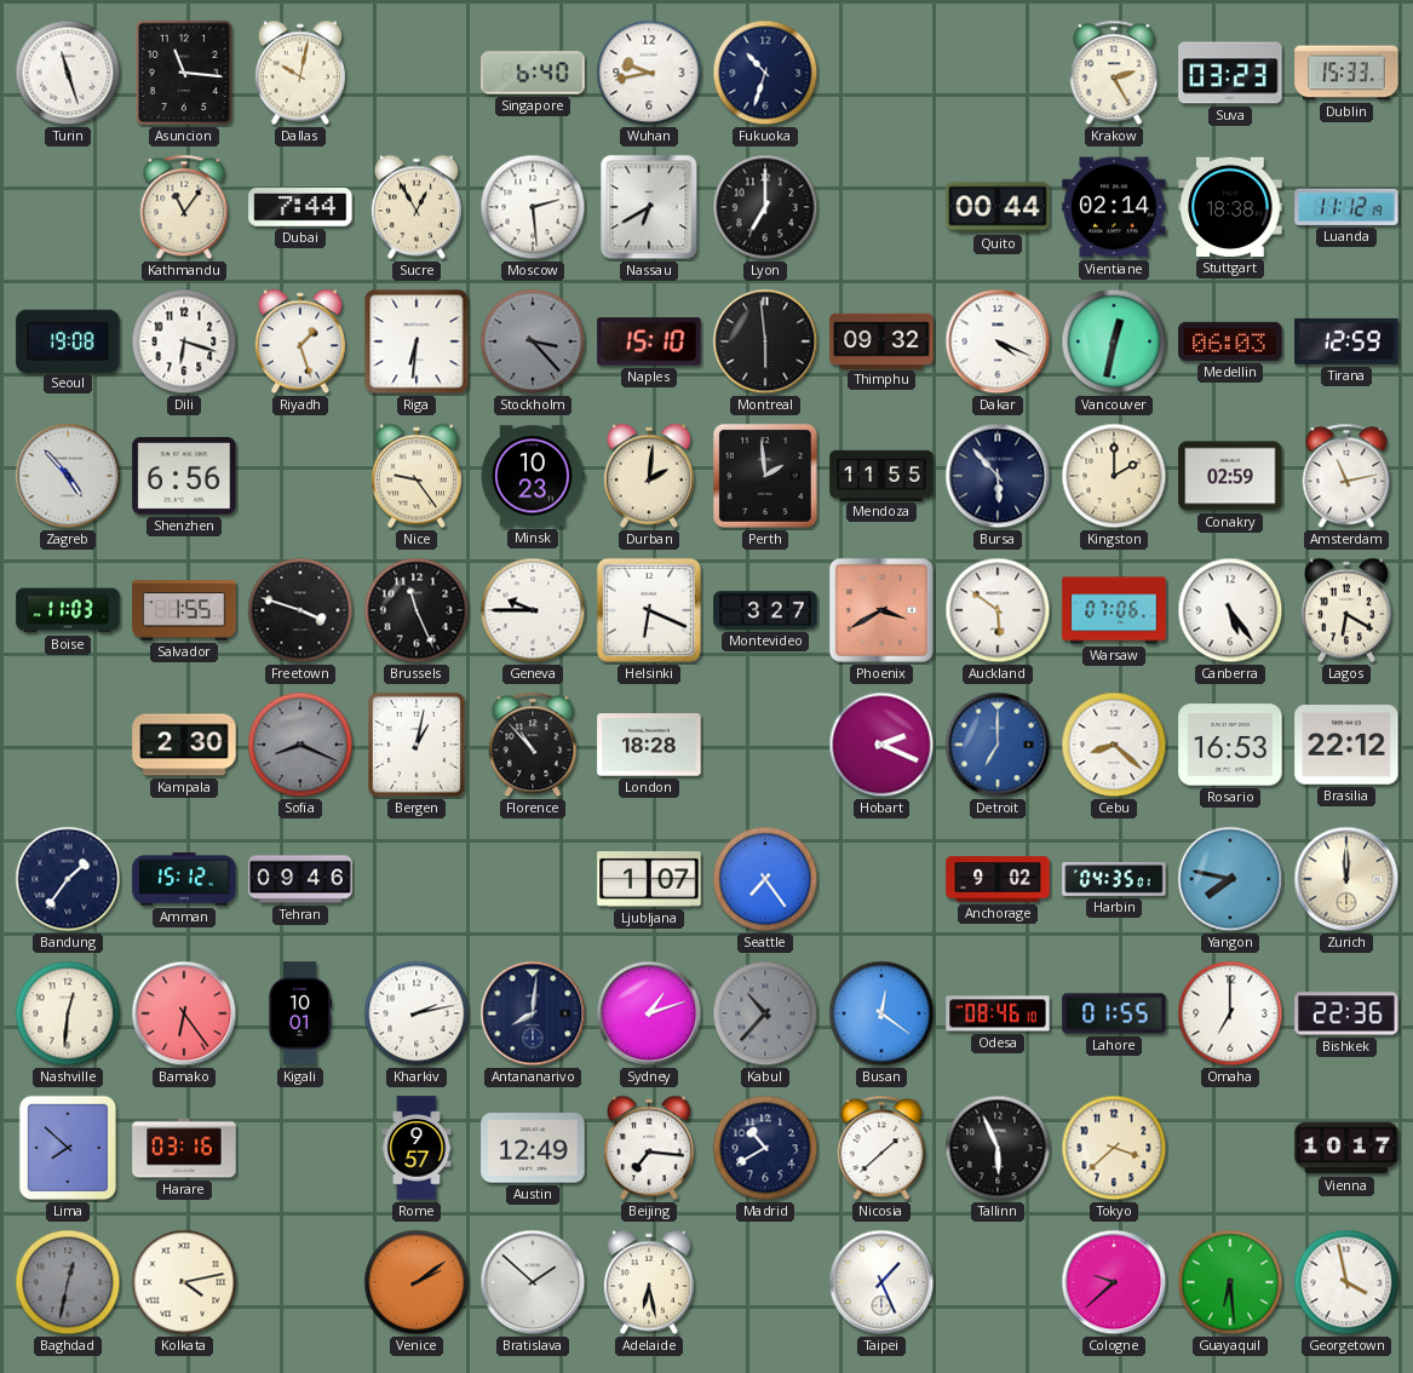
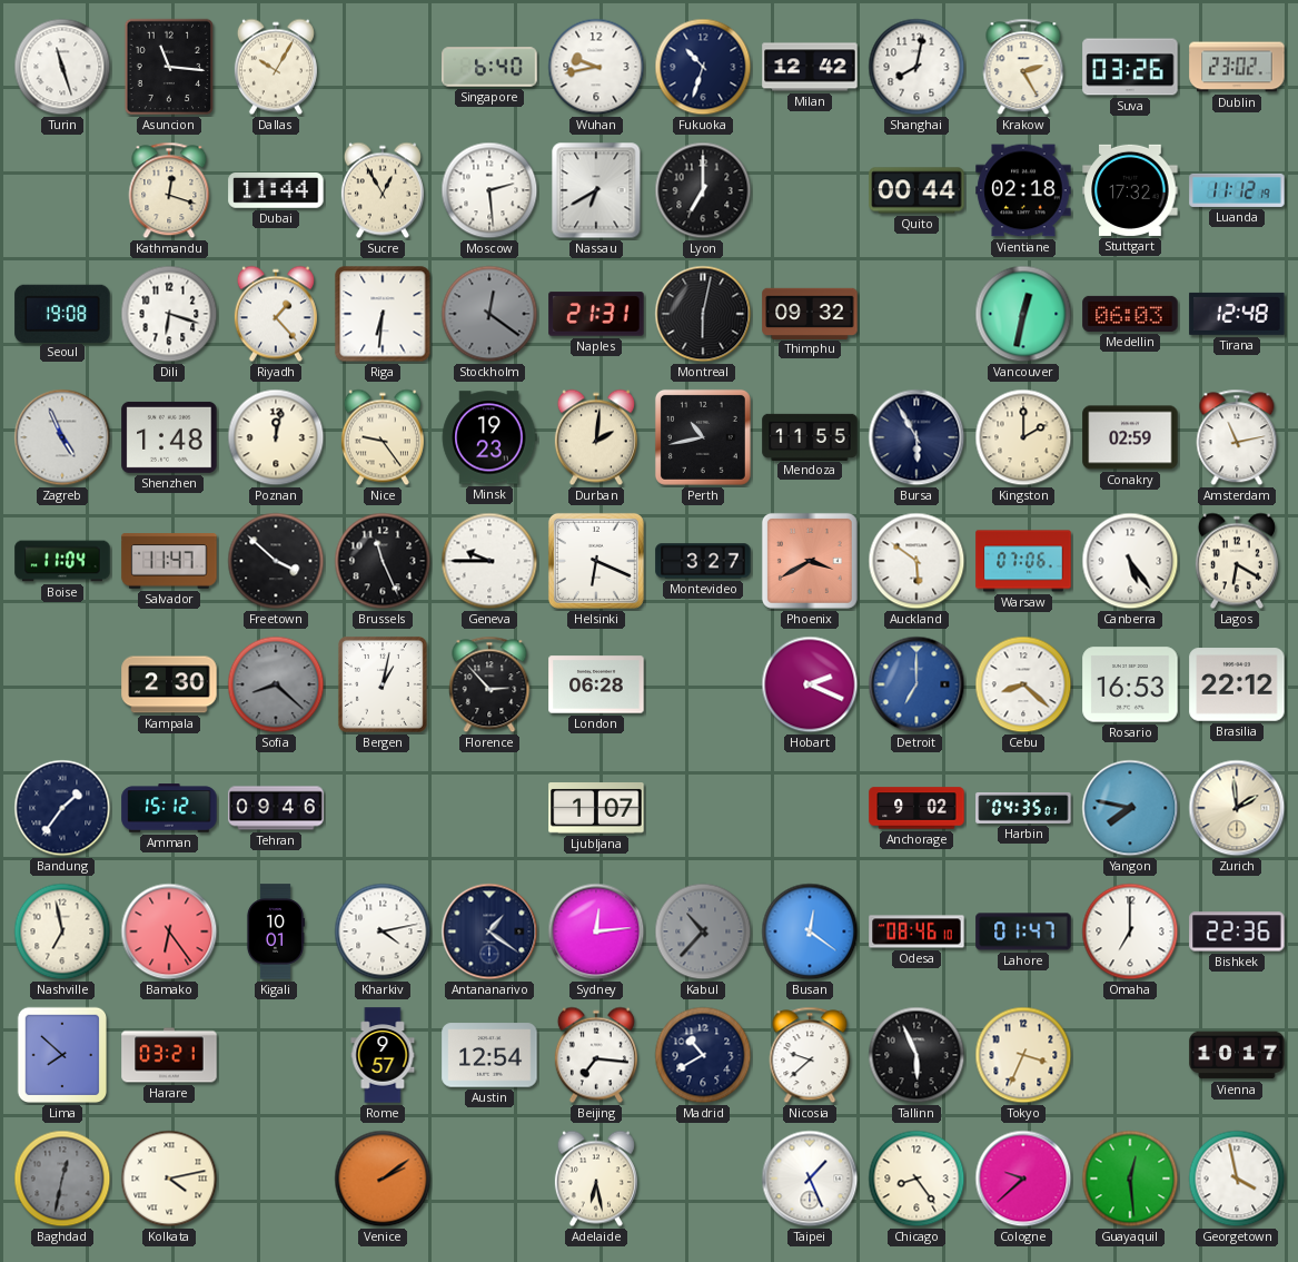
Dallas: 10:02 -> 10:05 (276, 67)
Milan: none -> 12:42 (810, 67)
Shanghai: none -> 8:02 (916, 67)
Suva: 03:23 -> 03:26 (1130, 67)
Dublin: 15:33 -> 23:02 (1237, 67)
Kathmandu: 11:06 -> 12:18 (169, 190)
Dubai: 7:44 -> 11:44 (276, 191)
Vientiane: 02:14 -> 02:18 (1023, 190)
Stuttgart: 18:38 -> 17:32 (1130, 190)
Riyadh: 1:27 -> 1:23 (276, 314)
Stockholm: 3:23 -> 12:21 (489, 314)
Naples: 15:10 -> 21:31 (596, 314)
Montreal: 5:59 -> 6:02 (703, 314)
Dakar: 4:19 -> none (998, 341)
Tirana: 12:59 -> 12:48 (1237, 314)
Zagreb: 4:53 -> 4:56 (62, 437)
Shenzhen: 6:56 -> 1:48 (169, 437)
Poznan: none -> 12:02 (276, 437)
Minsk: 10:23 -> 19:23 (489, 437)
Perth: 1:59 -> 10:43 (703, 437)
Bursa: 5:53 -> 5:55 (916, 437)
Boise: 11:03 -> 11:04 (62, 561)
Salvador: 1:55 -> 11:47 (169, 561)
Freetown: 3:48 -> 3:52 (276, 561)
Sofia: 8:19 -> 8:22 (276, 684)
Florence: 10:53 -> 2:53 (489, 684)
London: 18:28 -> 06:28 (596, 684)
Seattle: 7:24 -> none (765, 879)
Zurich: 12:00 -> 1:59 (1237, 808)
Nashville: 12:31 -> 6:58 (62, 931)
Kharkiv: 2:13 -> 4:13 (383, 931)
Antananarivo: 8:01 -> 1:21 (489, 931)
Sydney: 1:12 -> 12:14 (596, 931)
Lahore: 01:55 -> 01:47 (1023, 931)
Harare: 03:16 -> 03:21 (169, 1055)
Austin: 12:49 -> 12:54 (489, 1055)
Nicosia: 1:38 -> 9:38 (810, 1055)
Tokyo: 3:38 -> 3:34 (1023, 1055)
Bratislava: 1:52 -> none (533, 1282)
Chicago: none -> 8:24 (916, 1179)
Guayaquil: 6:29 -> 12:29 (1130, 1179)
